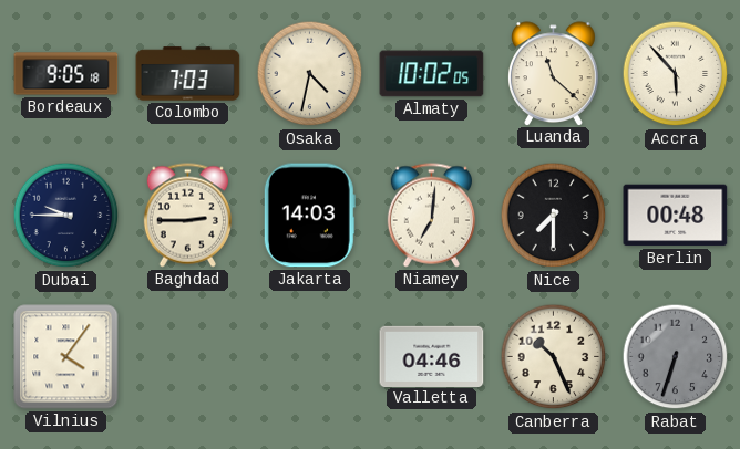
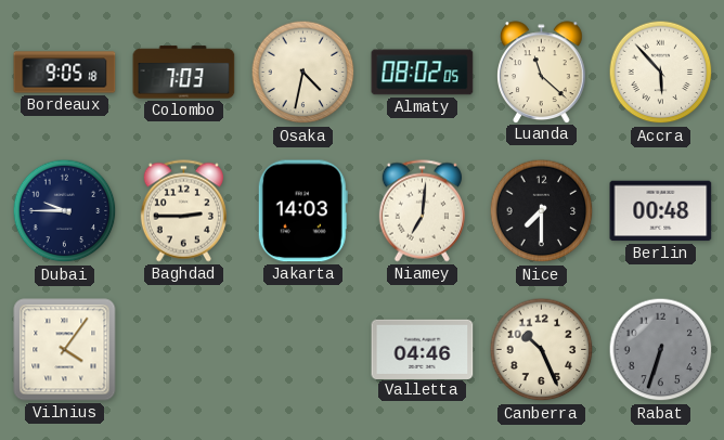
Almaty: 10:02 -> 08:02 (423, 73)
